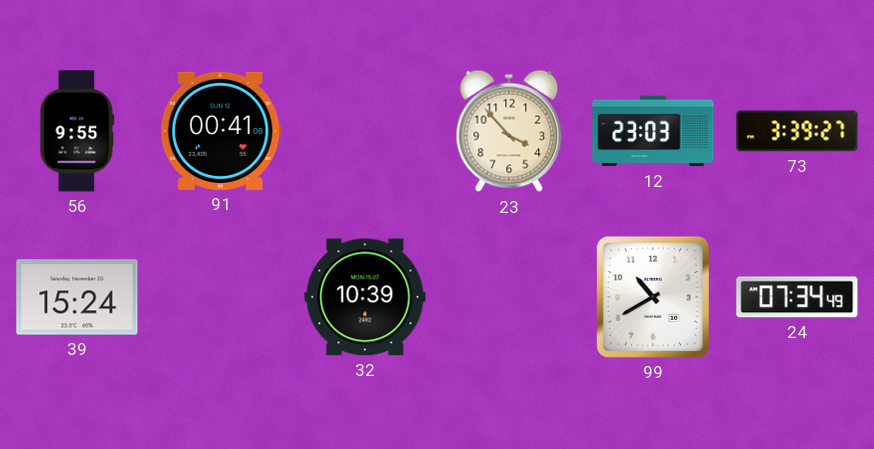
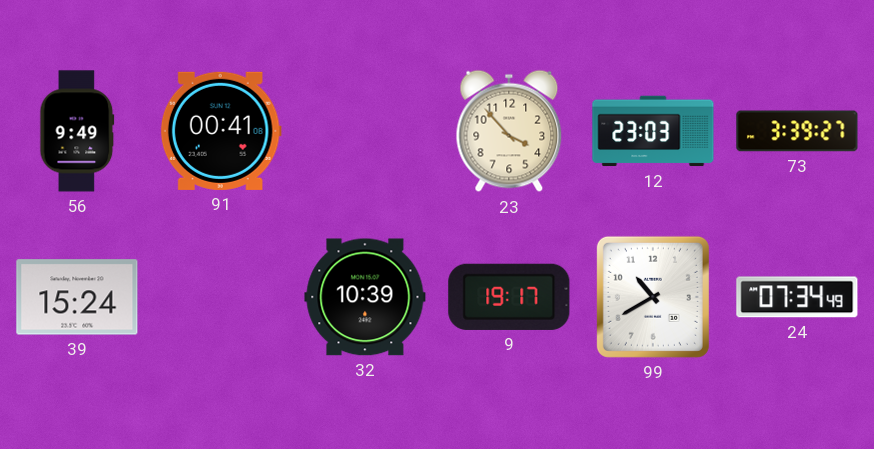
56: 9:55 -> 9:49 (77, 131)
9: none -> 19:17 (509, 297)
